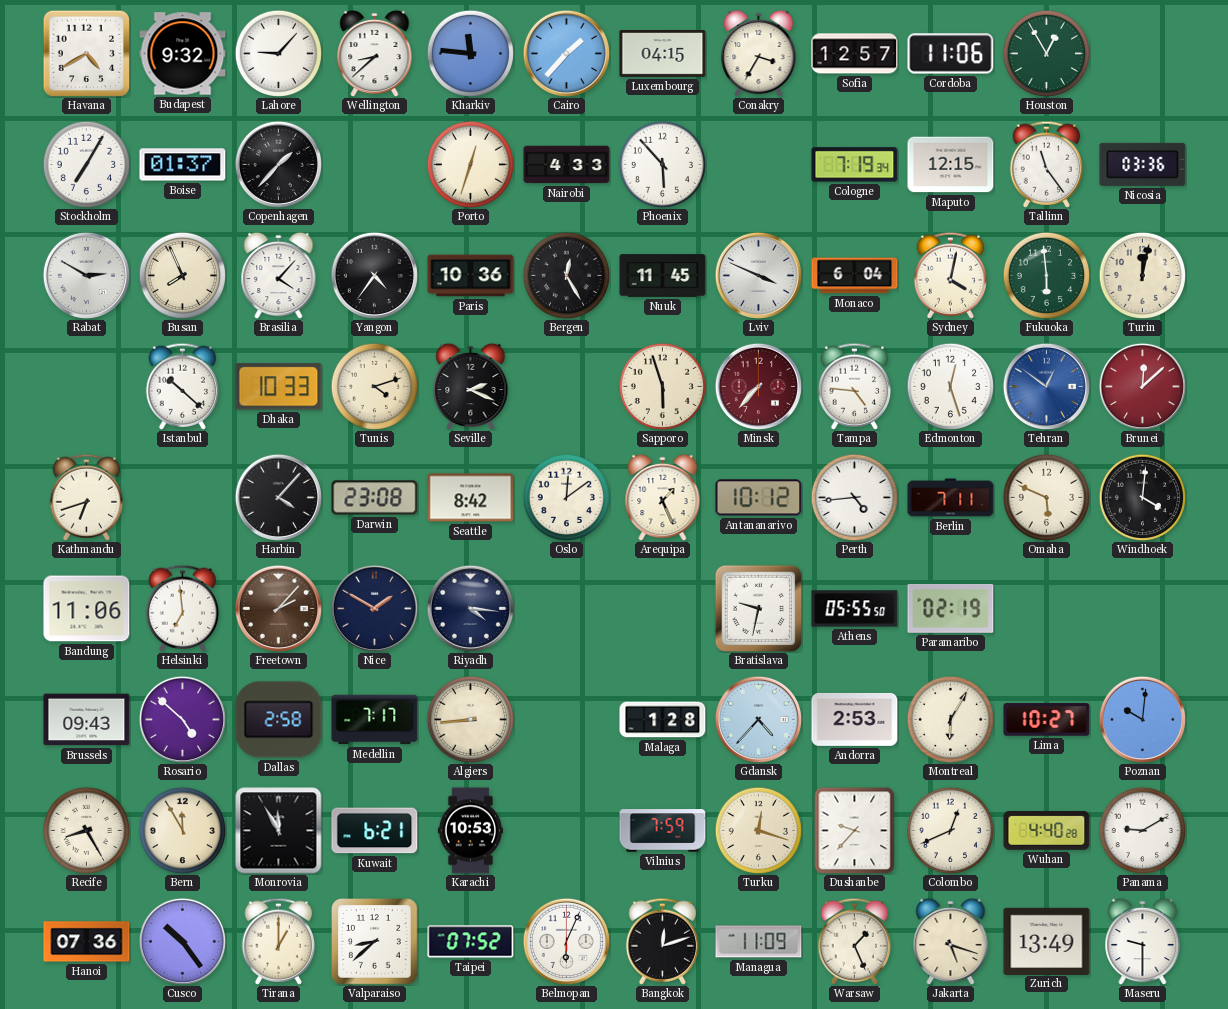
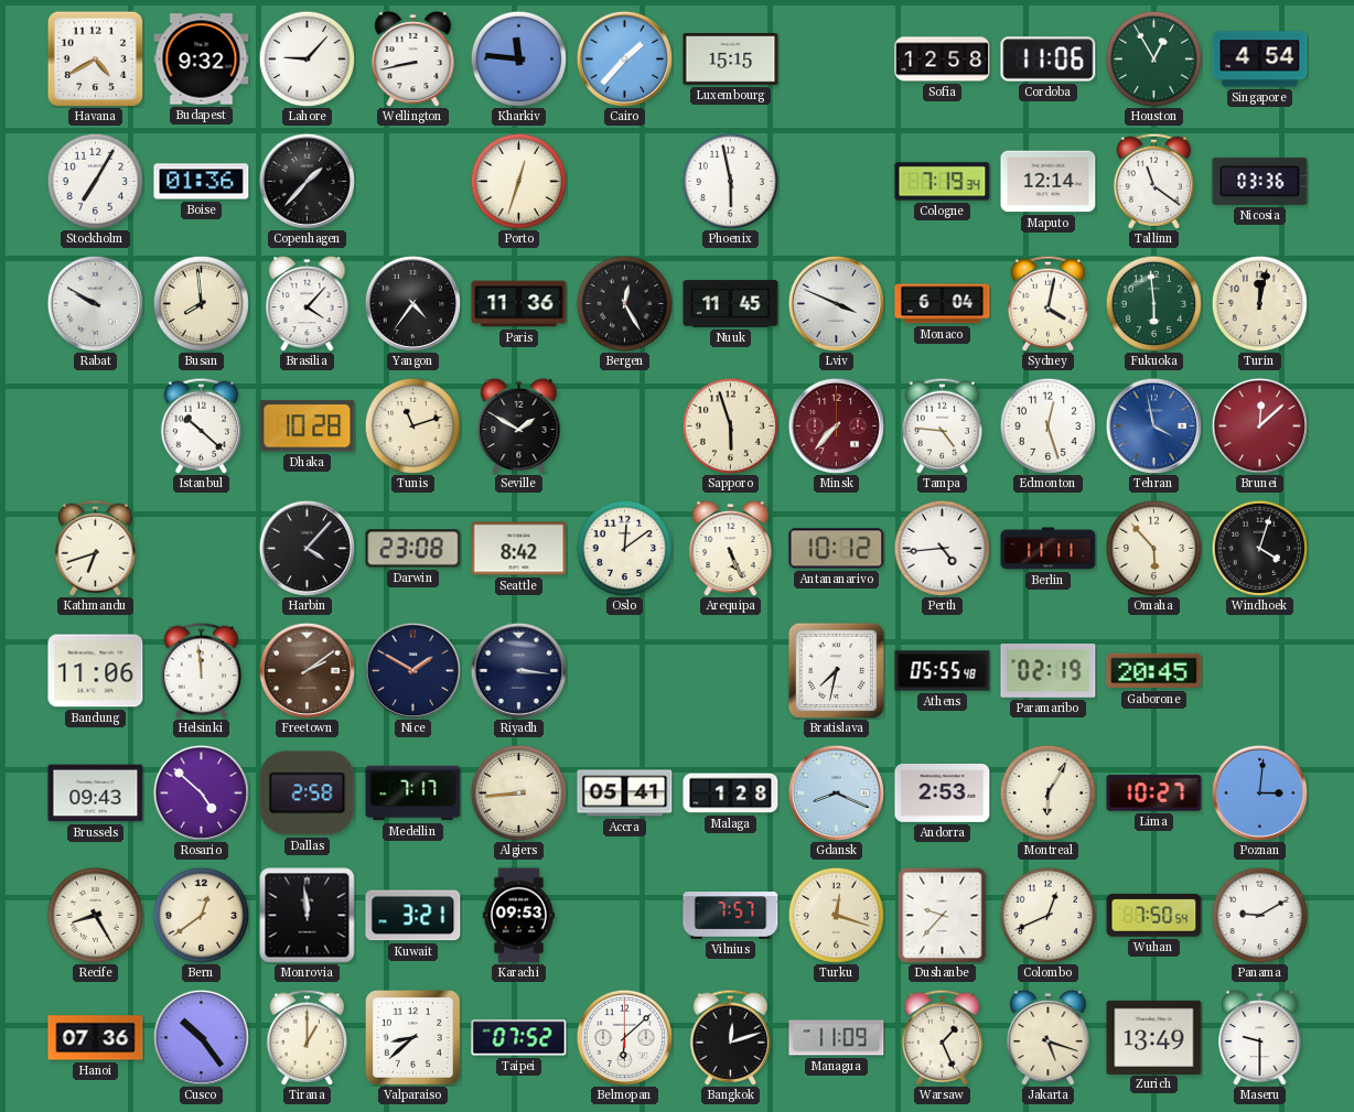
Wellington: 8:38 -> 8:43 (413, 58)
Luxembourg: 04:15 -> 15:15 (731, 60)
Conakry: 3:35 -> none (759, 53)
Sofia: 12:57 -> 12:58 (943, 60)
Singapore: none -> 4:54 (1260, 60)
Boise: 01:37 -> 01:36 (202, 182)
Nairobi: 4:33 -> none (567, 165)
Phoenix: 5:53 -> 5:58 (730, 181)
Maputo: 12:15 -> 12:14 (1049, 182)
Tallinn: 11:24 -> 11:21 (1153, 181)
Rabat: 2:50 -> 9:50 (95, 303)
Busan: 7:56 -> 7:59 (201, 303)
Paris: 10:36 -> 11:36 (519, 304)
Dhaka: 10:33 -> 10:28 (308, 427)
Tunis: 4:12 -> 11:12 (412, 425)
Seville: 2:19 -> 1:50 (519, 425)
Tehran: 12:51 -> 3:58 (1153, 425)
Arequipa: 1:26 -> 5:26 (731, 548)
Berlin: 7:11 -> 11:11 (1049, 549)
Omaha: 5:49 -> 5:53 (1153, 548)
Windhoek: 4:01 -> 4:03 (1259, 548)
Helsinki: 6:59 -> 11:59 (201, 670)
Freetown: 2:07 -> 2:09 (307, 670)
Riyadh: 4:16 -> 3:16 (518, 670)
Bratislava: 9:32 -> 7:32 (836, 670)
Athens: 05:55:50 -> 05:55:48 (943, 671)
Gaborone: none -> 20:45 (1154, 671)
Accra: none -> 05:41 (625, 793)
Gdansk: 4:37 -> 8:19 (836, 792)
Poznan: 10:01 -> 3:01 (1259, 792)
Bern: 11:55 -> 12:39 (201, 915)
Monrovia: 11:55 -> 11:59 (308, 916)
Kuwait: 6:21 -> 3:21 (413, 916)
Karachi: 10:53 -> 09:53 (518, 916)
Vilnius: 7:59 -> 7:57 (731, 916)
Wuhan: 4:40 -> 7:50 (1154, 915)
Belmopan: 6:04 -> 6:08 (624, 1037)
